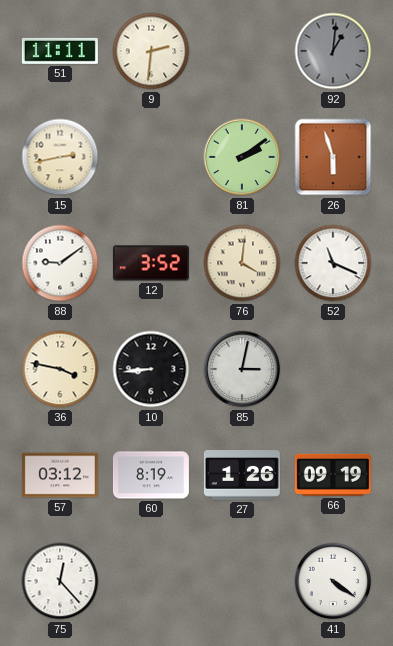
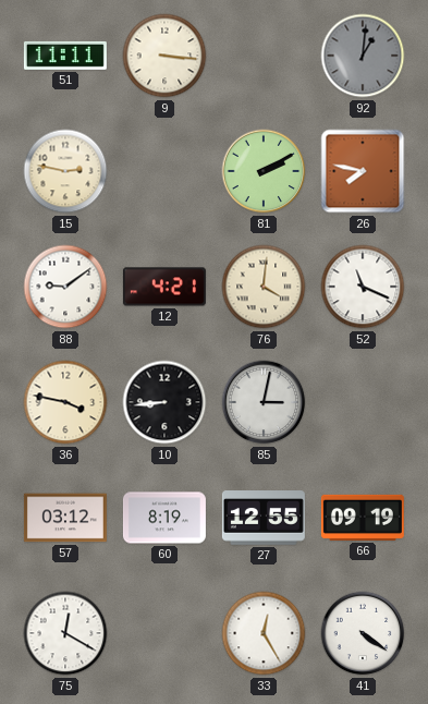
9: 2:31 -> 3:16 (164, 56)
15: 2:43 -> 2:47 (65, 171)
81: 2:09 -> 2:10 (264, 171)
26: 5:57 -> 7:47 (363, 171)
12: 3:52 -> 4:21 (164, 287)
27: 1:26 -> 12:55 (264, 519)
75: 12:23 -> 12:20 (65, 633)
33: none -> 12:25 (264, 633)
